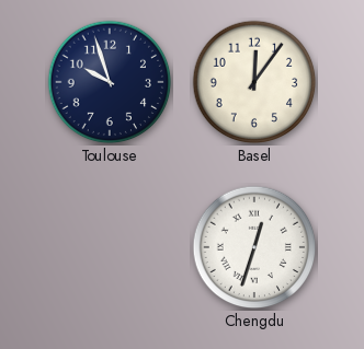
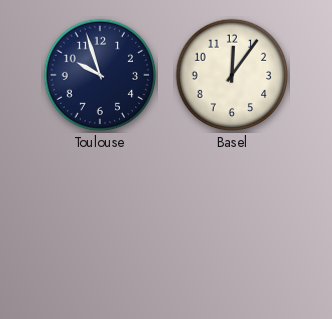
Chengdu: 12:33 -> none (254, 247)
